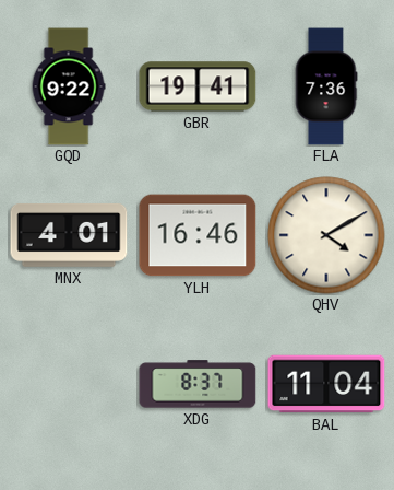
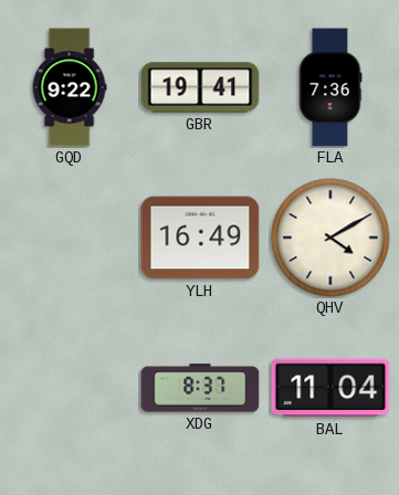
MNX: 4:01 -> none (69, 235)
YLH: 16:46 -> 16:49 (200, 238)
